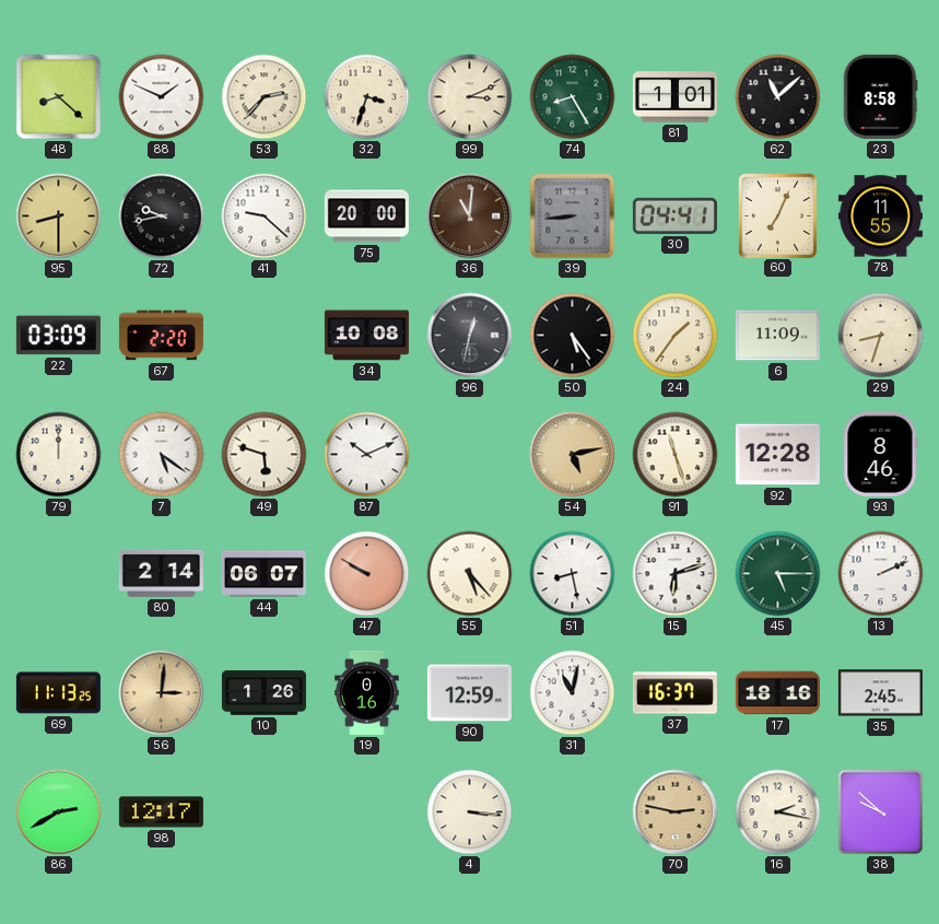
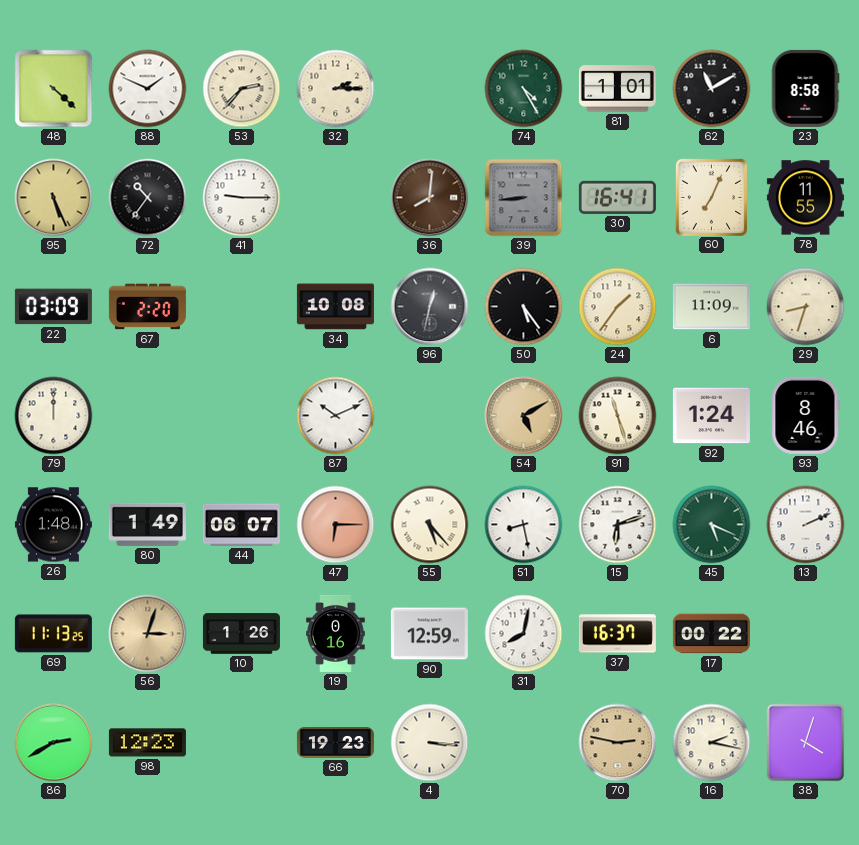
48: 8:22 -> 4:22 (54, 89)
32: 3:33 -> 2:15 (336, 89)
99: 3:11 -> none (470, 97)
74: 8:25 -> 4:25 (524, 89)
62: 11:08 -> 11:10 (712, 89)
95: 8:30 -> 5:26 (54, 198)
72: 9:43 -> 10:36 (148, 198)
41: 9:22 -> 9:15 (242, 198)
75: 20:00 -> none (366, 217)
36: 11:01 -> 8:01 (430, 198)
30: 04:41 -> 16:41 (617, 197)
7: 5:21 -> none (162, 455)
49: 5:48 -> none (265, 455)
54: 5:13 -> 5:10 (524, 416)
92: 12:28 -> 1:24 (711, 416)
26: none -> 1:48 (53, 525)
80: 2:14 -> 1:49 (147, 524)
47: 9:50 -> 6:15 (336, 525)
45: 5:15 -> 5:19 (712, 525)
56: 3:01 -> 3:03 (148, 634)
31: 11:02 -> 8:02 (524, 634)
17: 18:16 -> 00:22 (711, 634)
35: 2:45 -> none (880, 693)
98: 12:17 -> 12:23 (147, 743)
66: none -> 19:23 (335, 743)
38: 9:52 -> 4:03 (806, 743)
